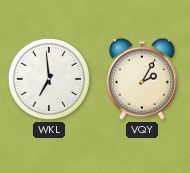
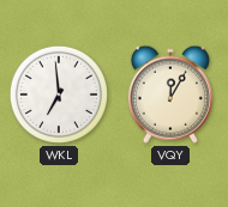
VQY: 2:05 -> 12:05 (170, 95)
